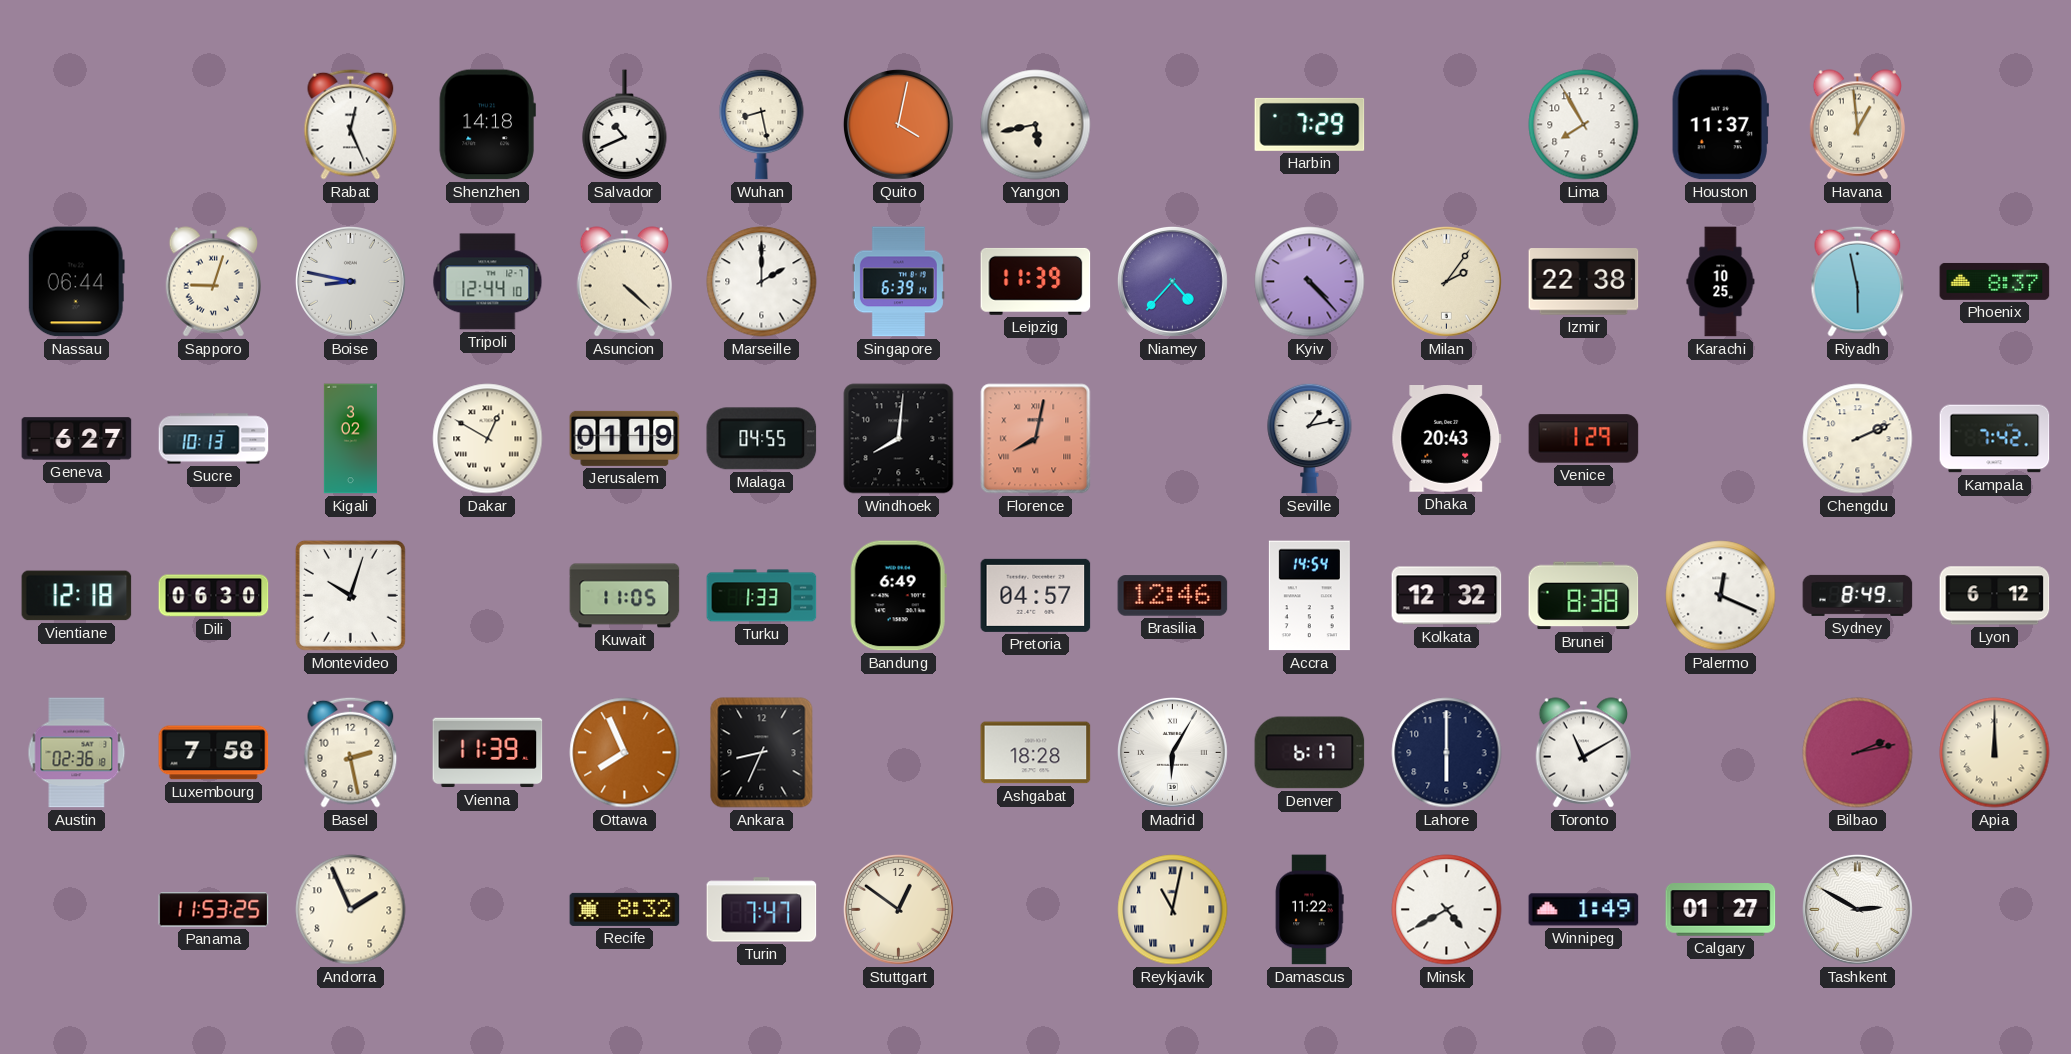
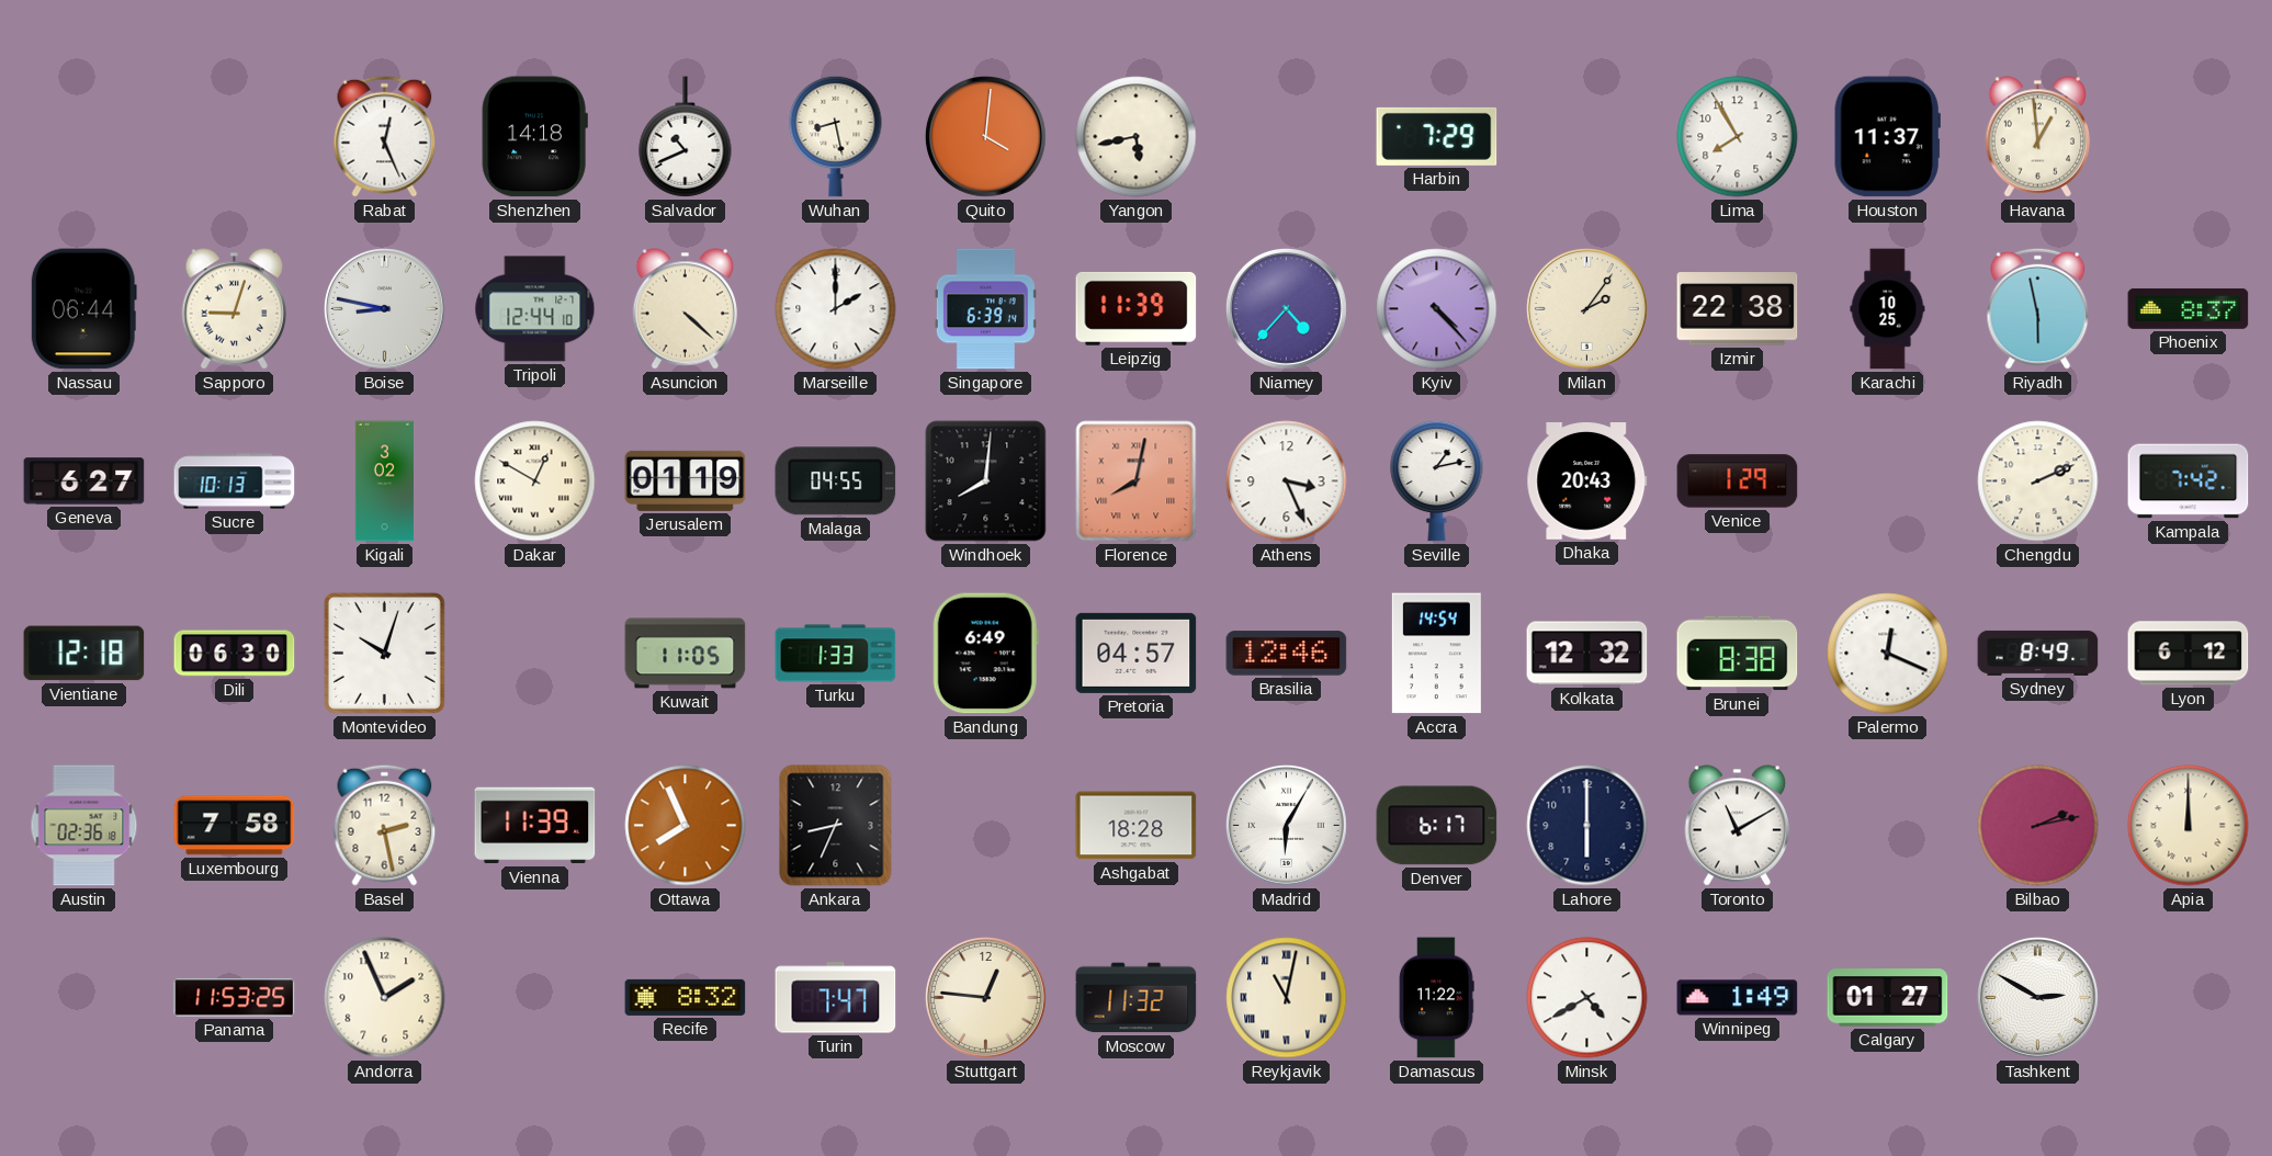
Quito: 4:02 -> 4:01 (985, 136)
Athens: none -> 3:26 (1287, 481)
Stuttgart: 12:51 -> 12:46 (985, 997)
Moscow: none -> 11:32 (1137, 998)
